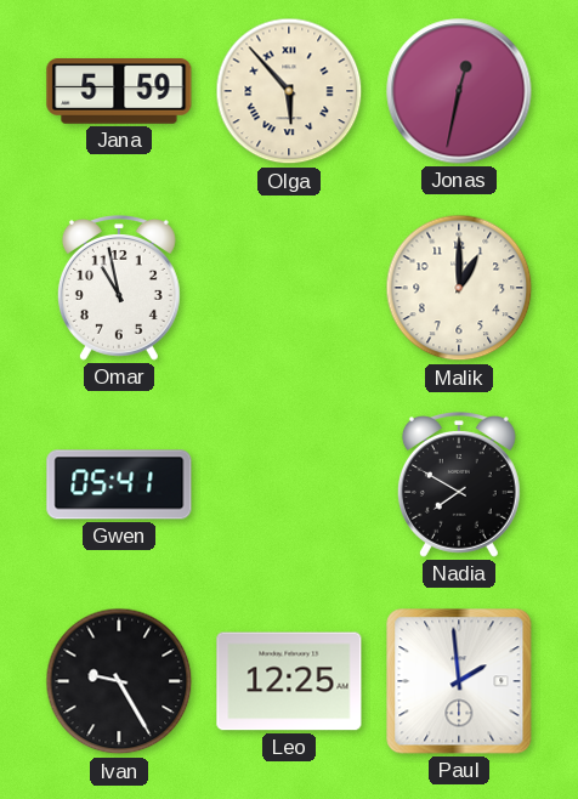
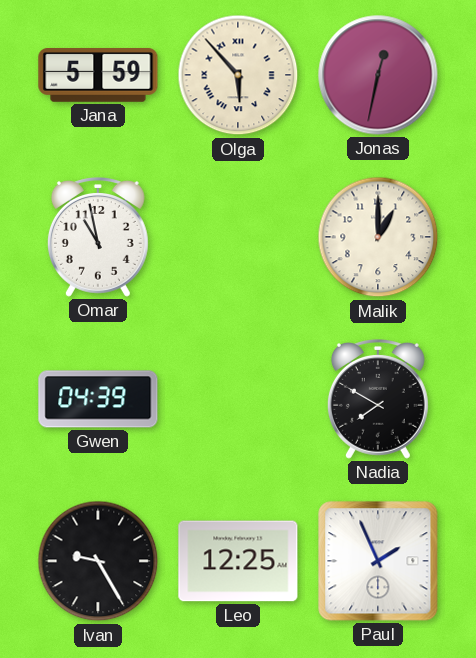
Gwen: 05:41 -> 04:39 (98, 399)
Paul: 1:59 -> 1:56 (378, 561)
